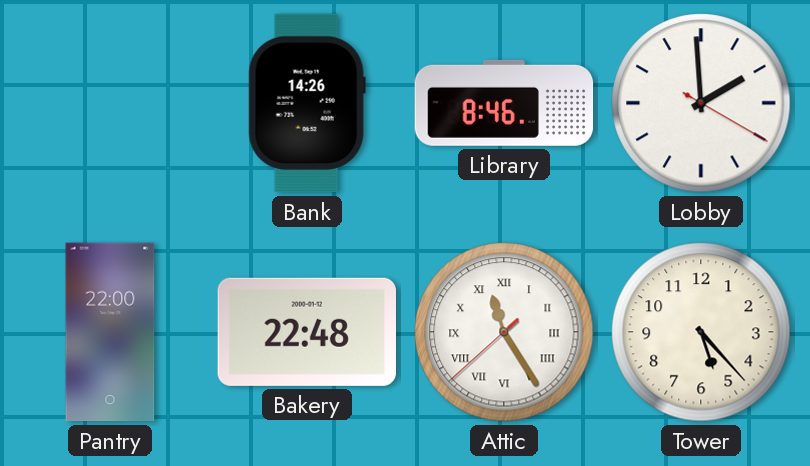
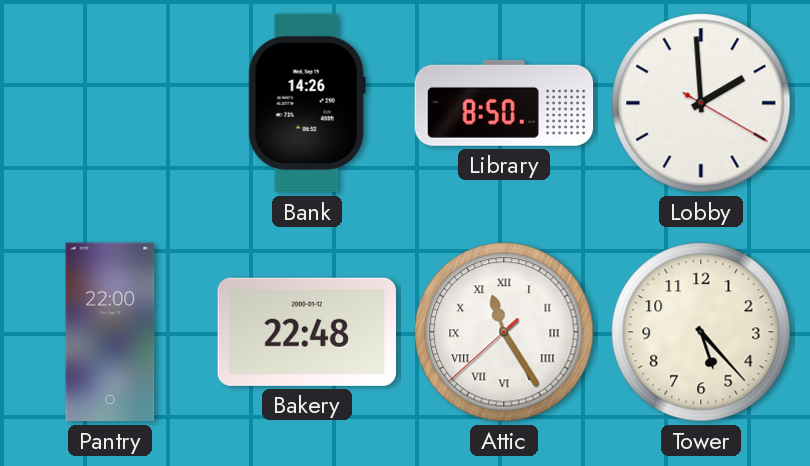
Library: 8:46 -> 8:50 (504, 103)
